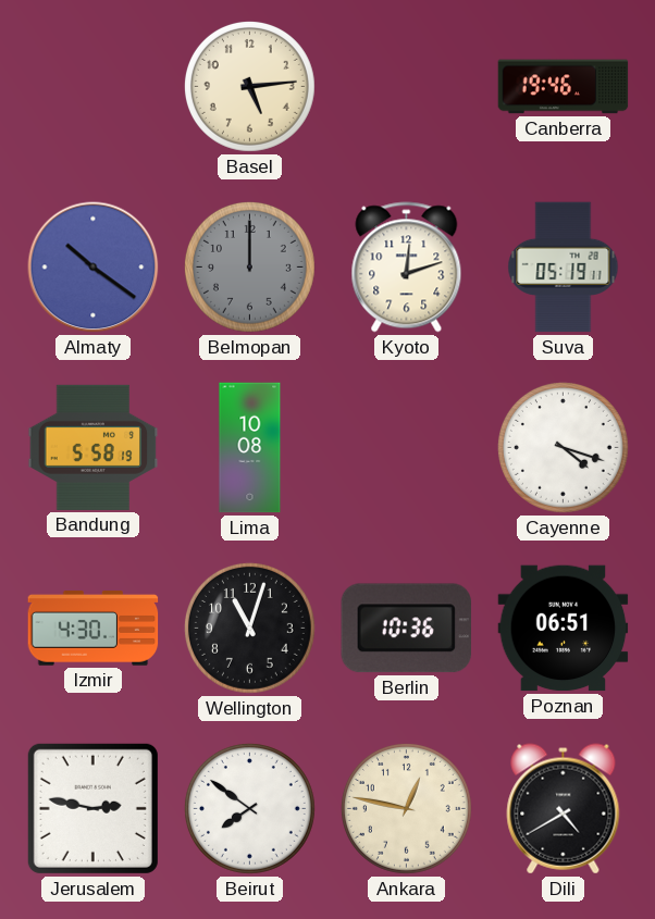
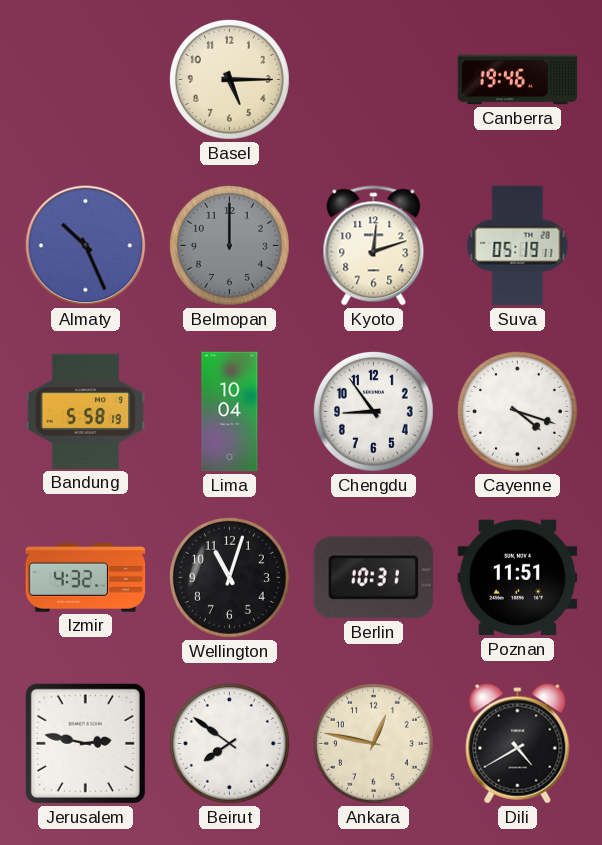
Basel: 5:14 -> 5:15 (229, 79)
Almaty: 10:21 -> 10:26 (86, 246)
Lima: 10:08 -> 10:04 (230, 412)
Chengdu: none -> 8:54 (373, 411)
Izmir: 4:30 -> 4:32 (86, 578)
Berlin: 10:36 -> 10:31 (373, 578)
Poznan: 06:51 -> 11:51 (518, 578)
